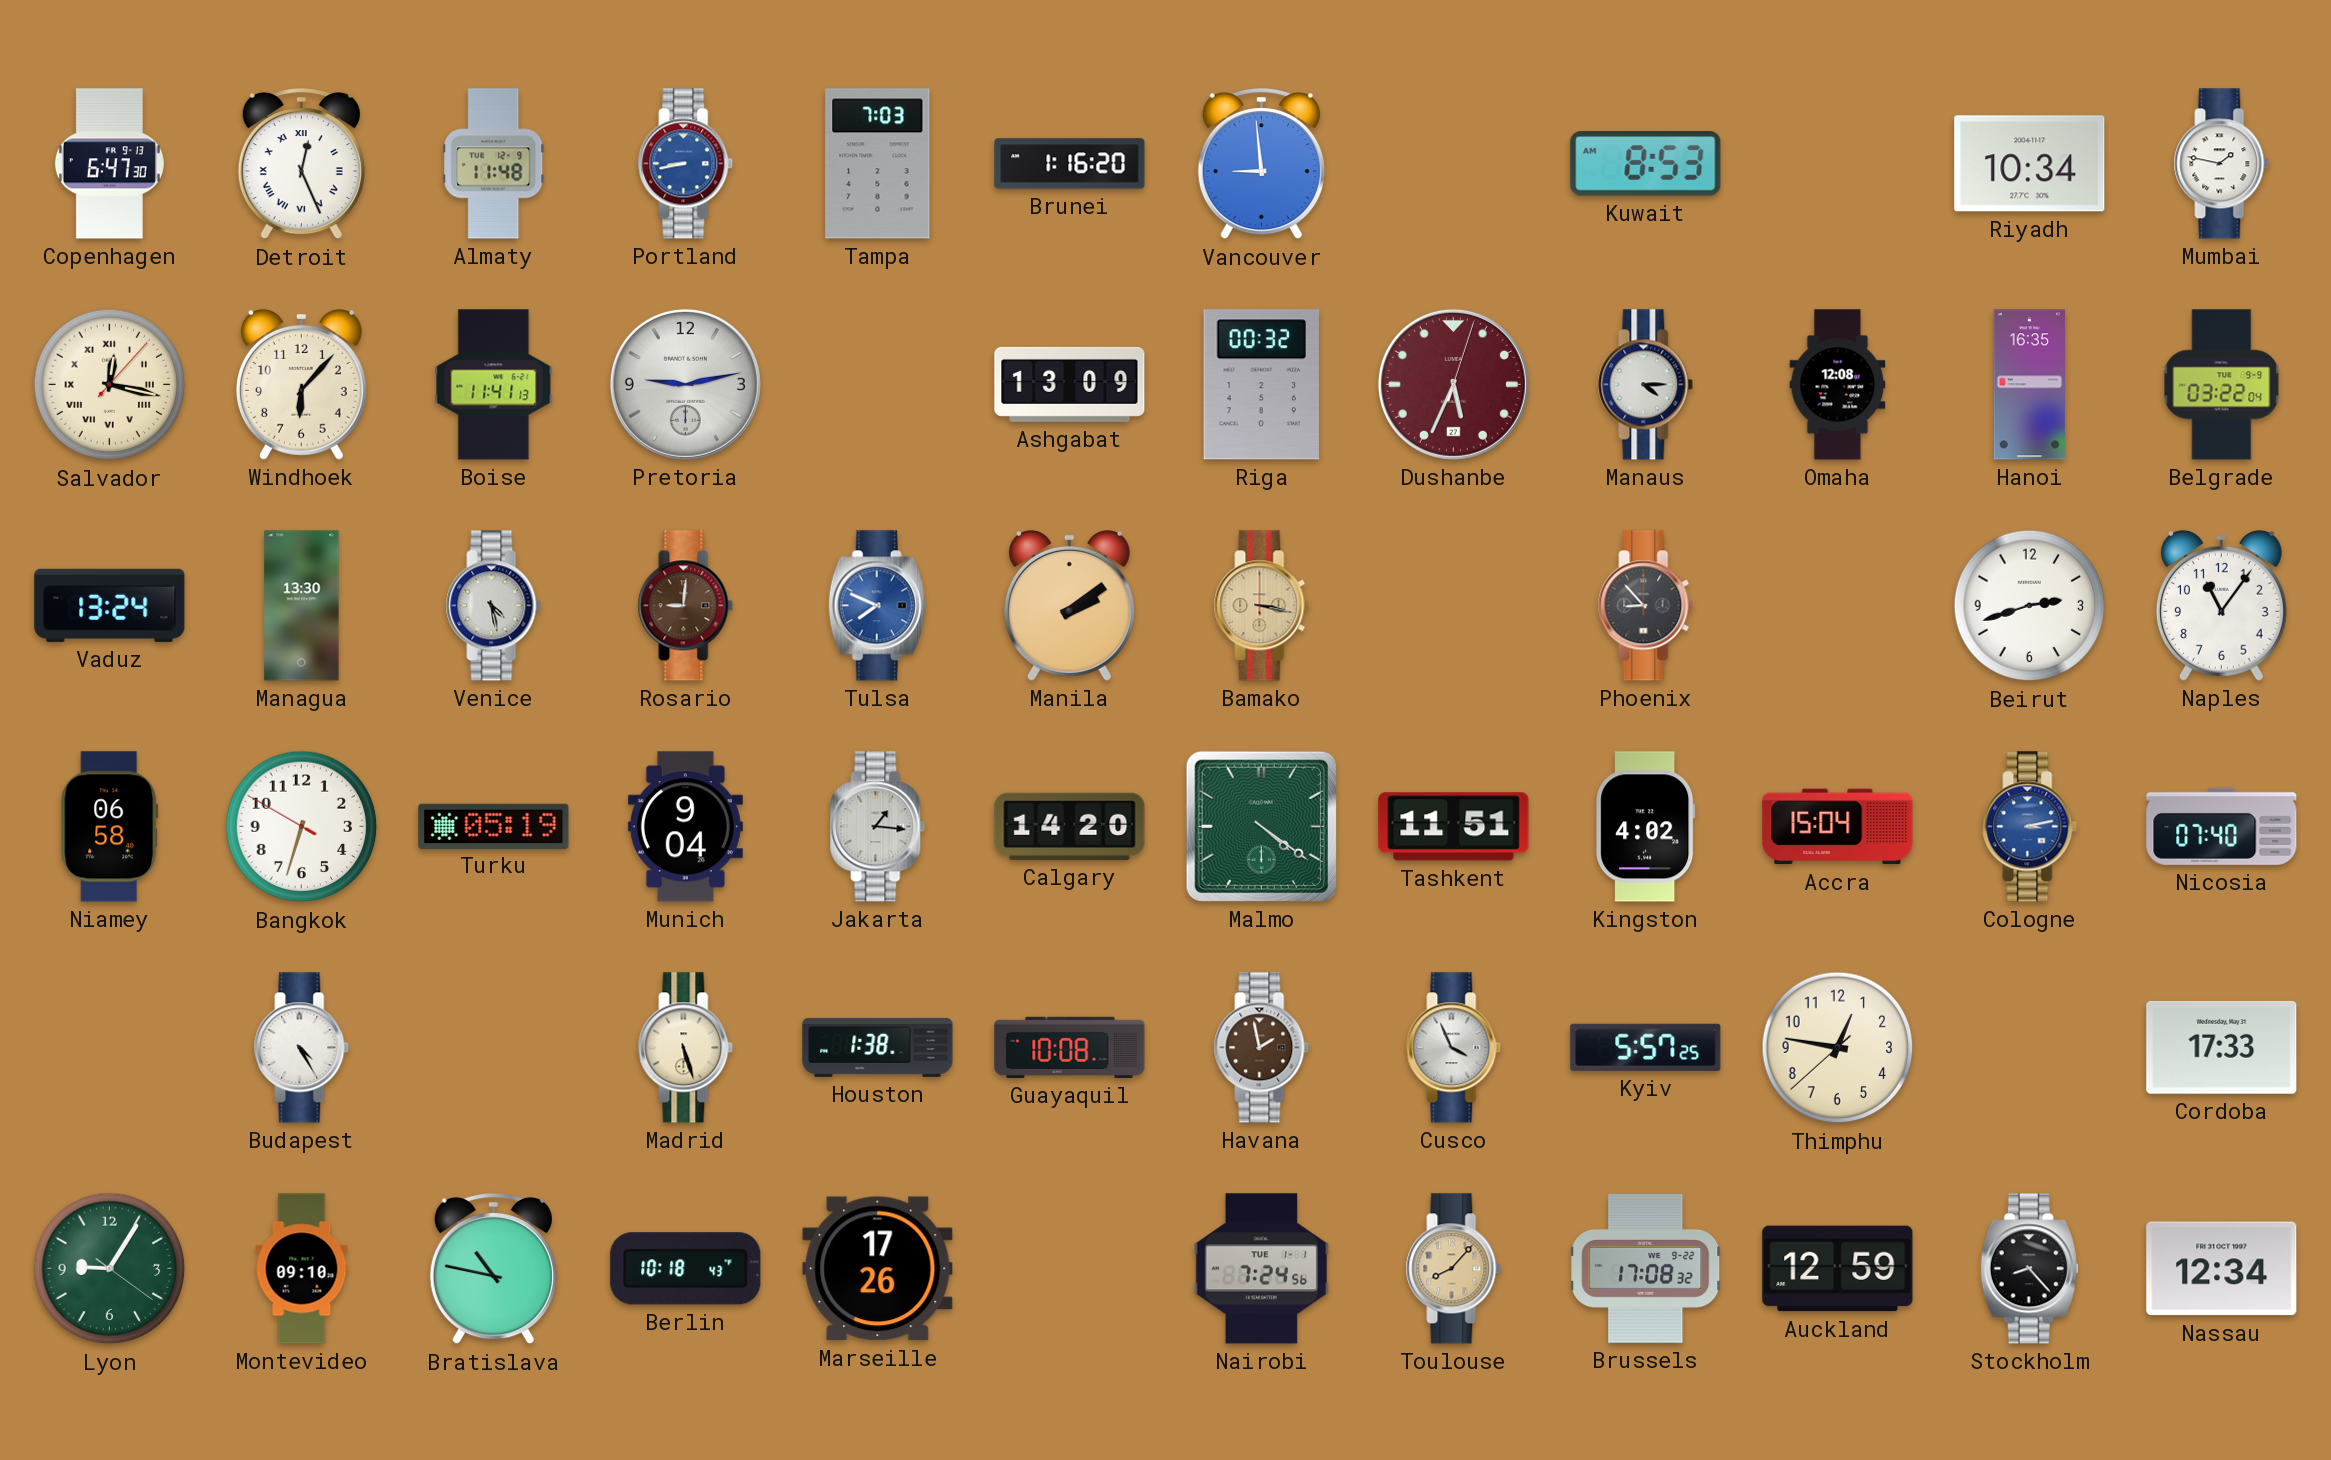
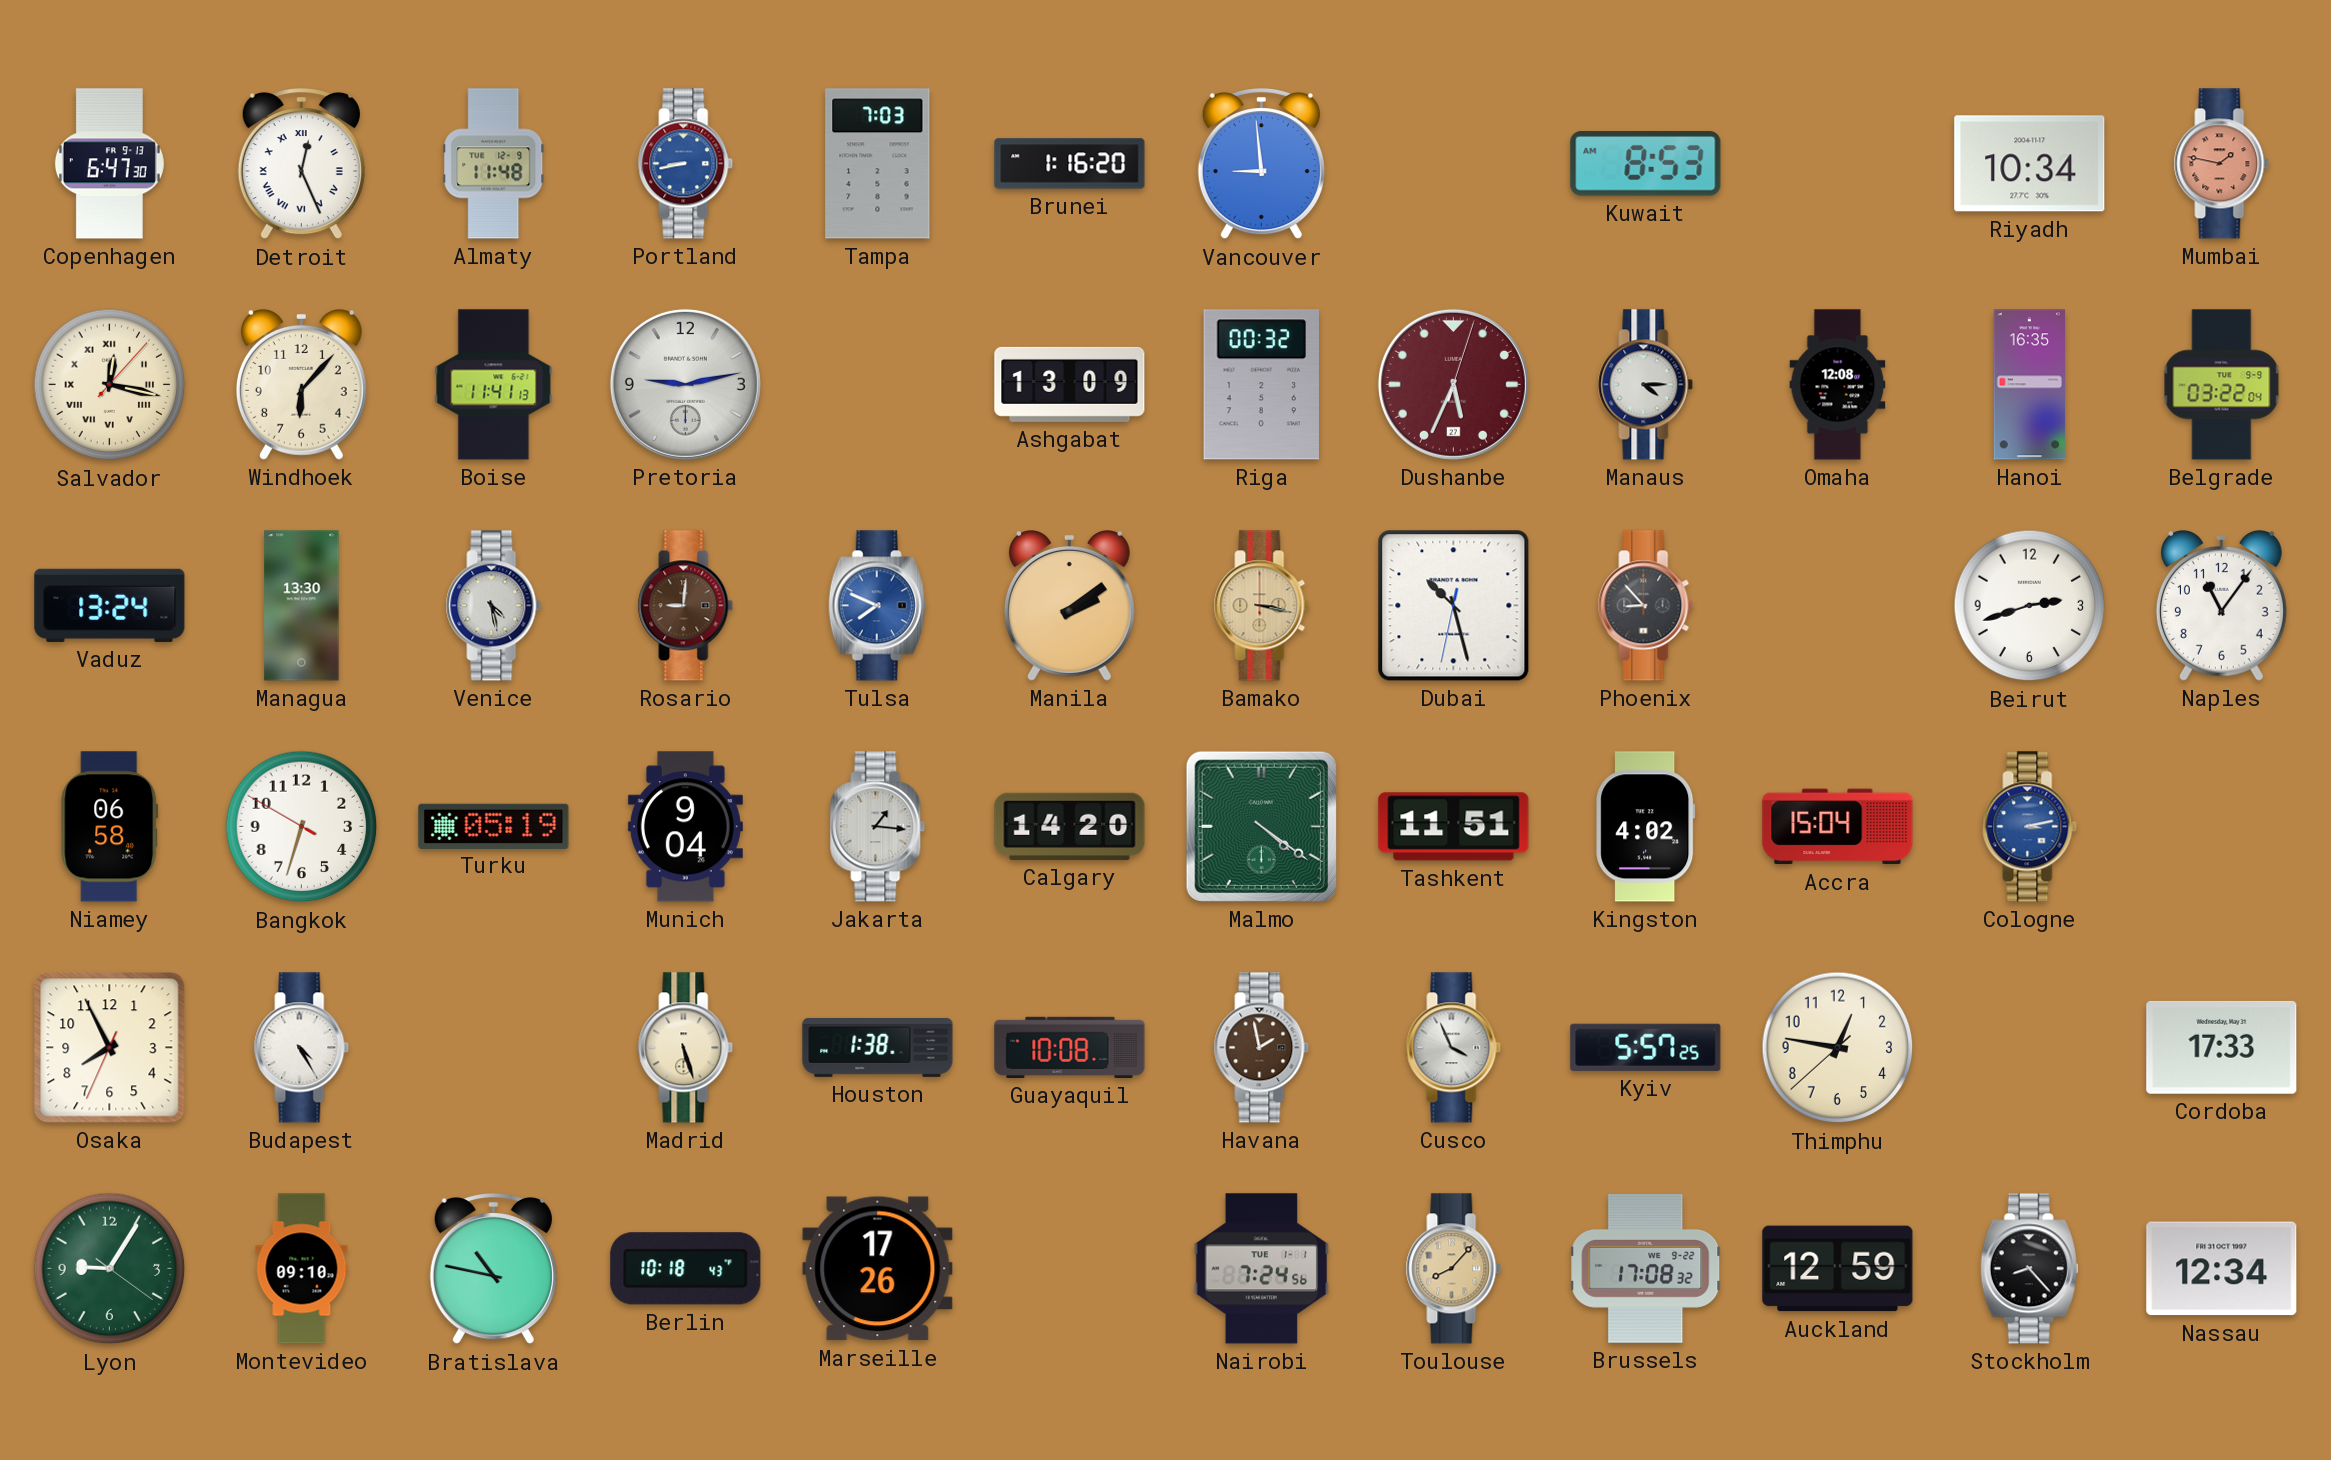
Mumbai dial: white -> salmon (2222, 164)
Dubai: none -> 10:27 (1454, 606)
Nicosia: 07:40 -> none (2222, 826)
Osaka: none -> 7:55 (110, 1048)
